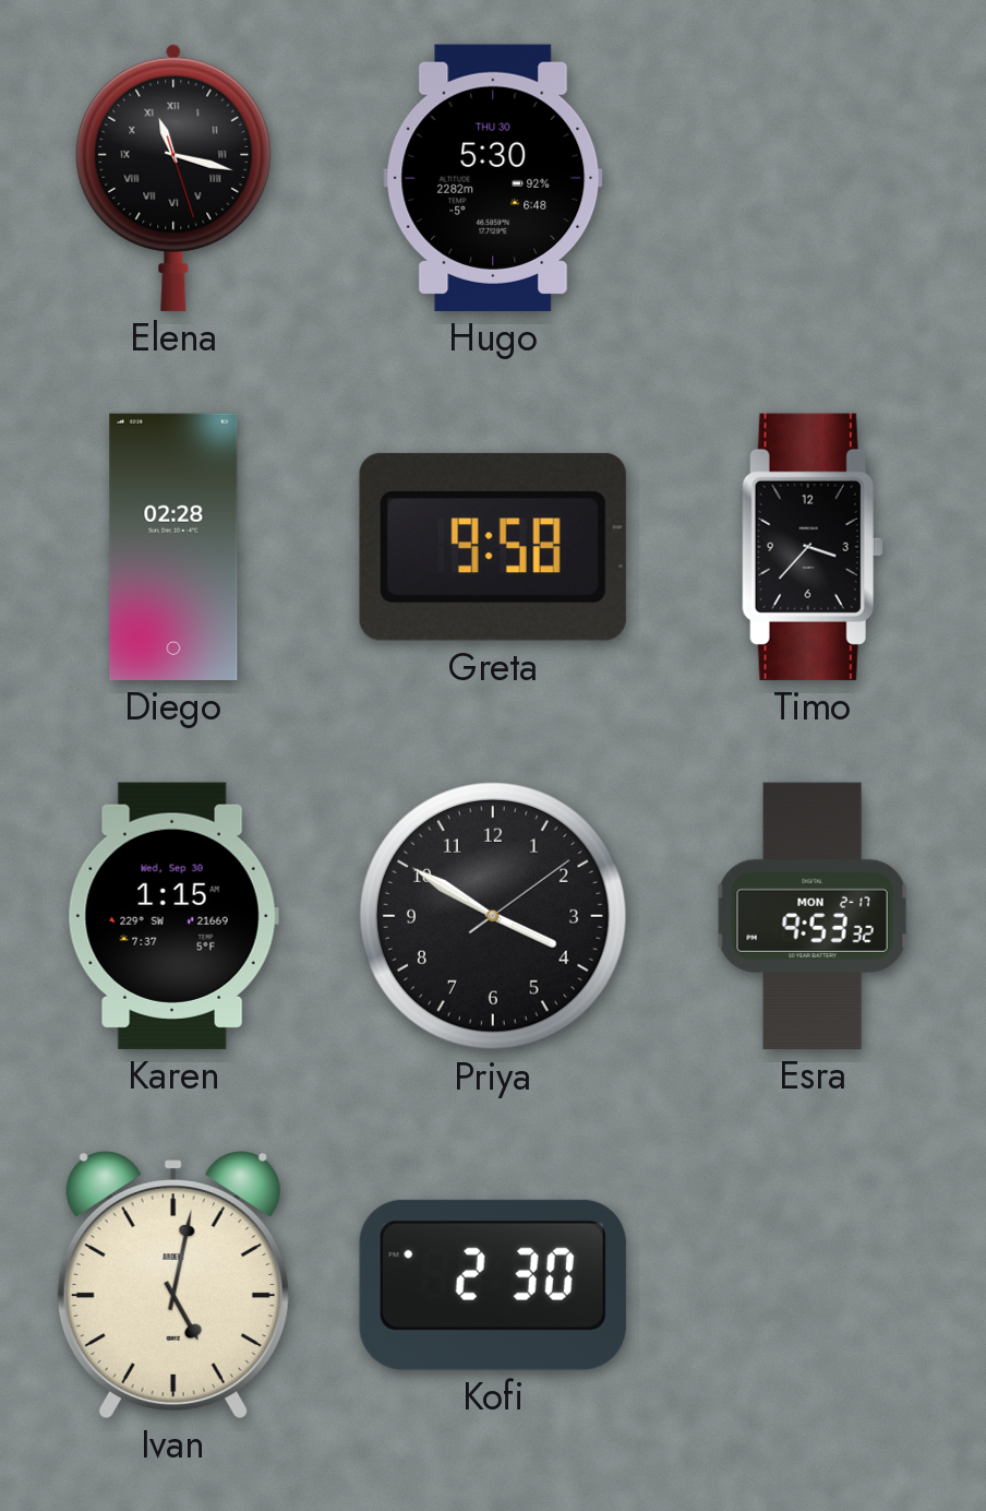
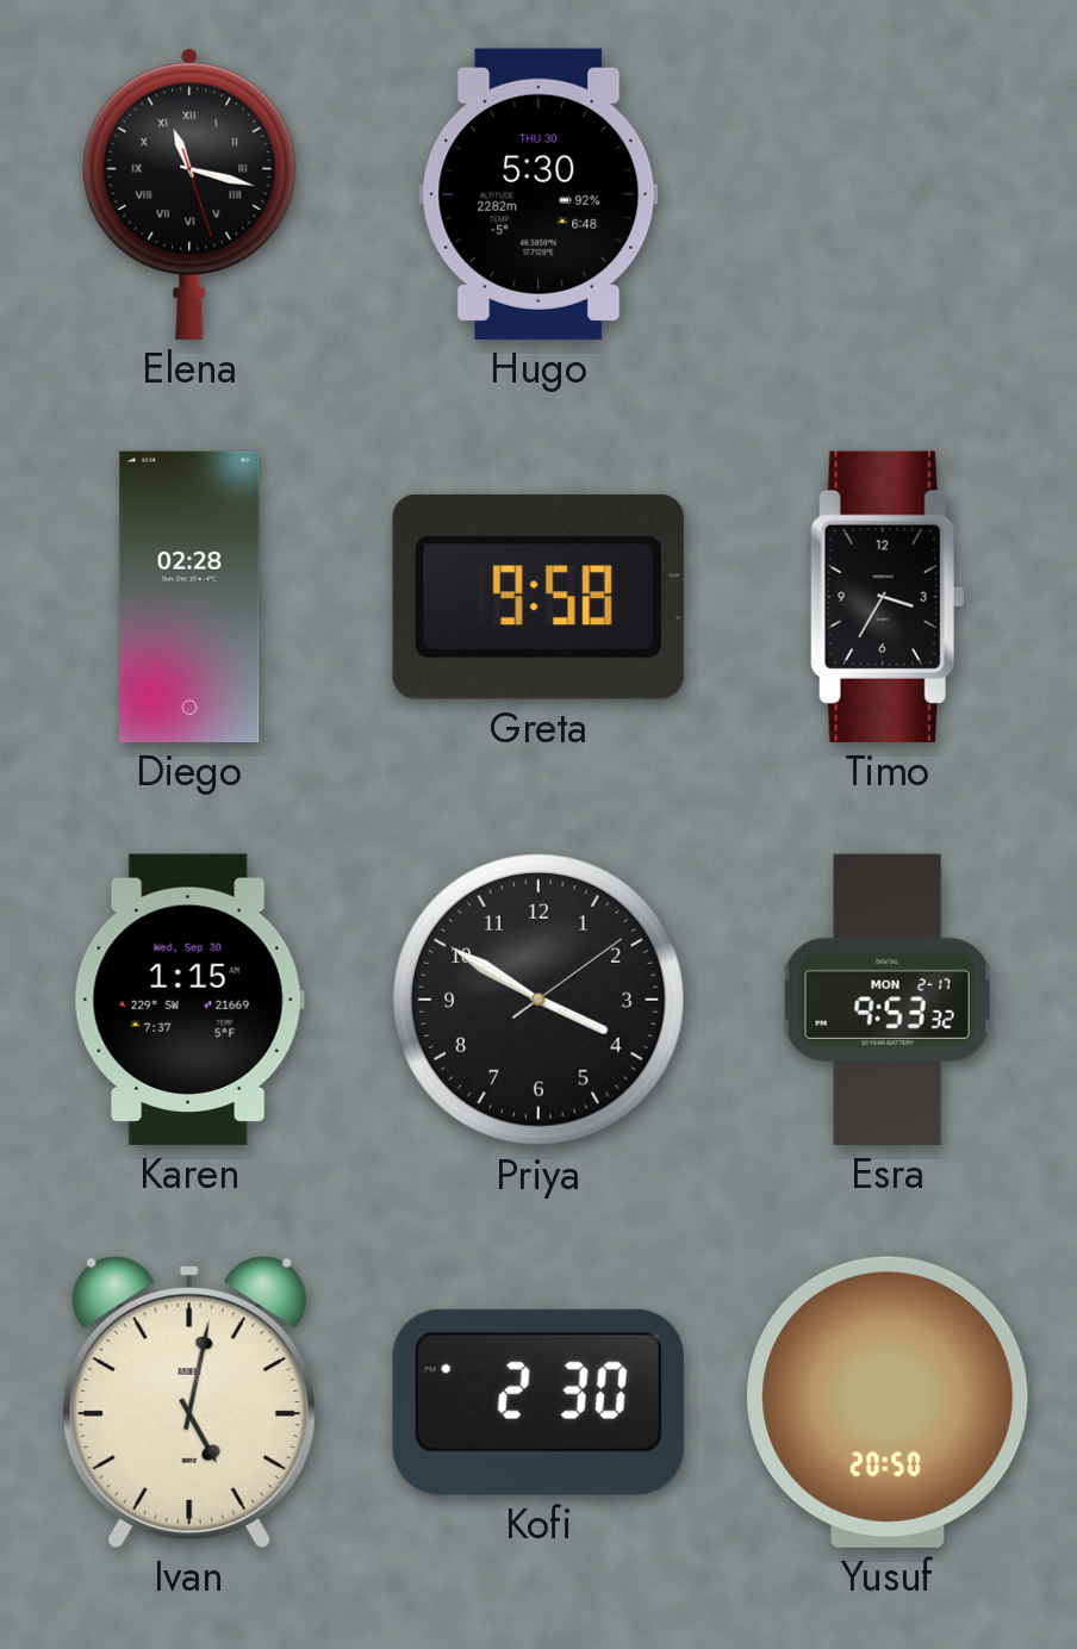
Timo: 3:37 -> 3:35 (888, 597)
Yusuf: none -> 20:50 (888, 1402)
